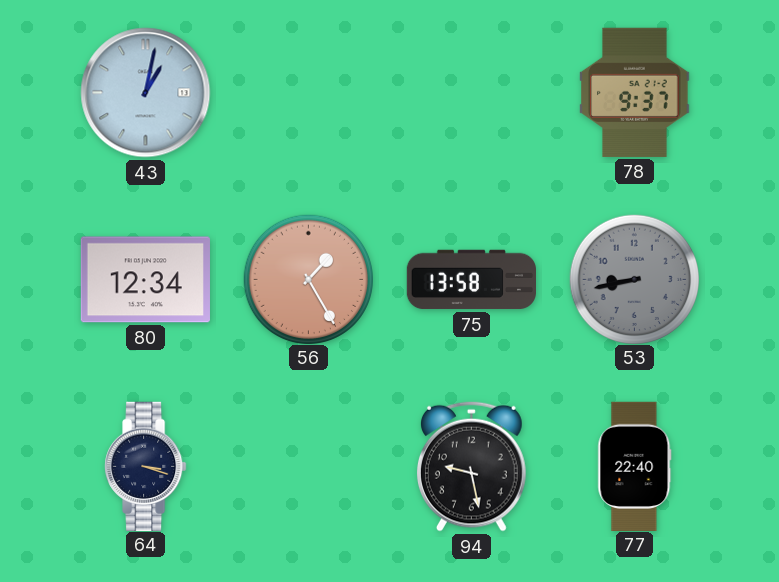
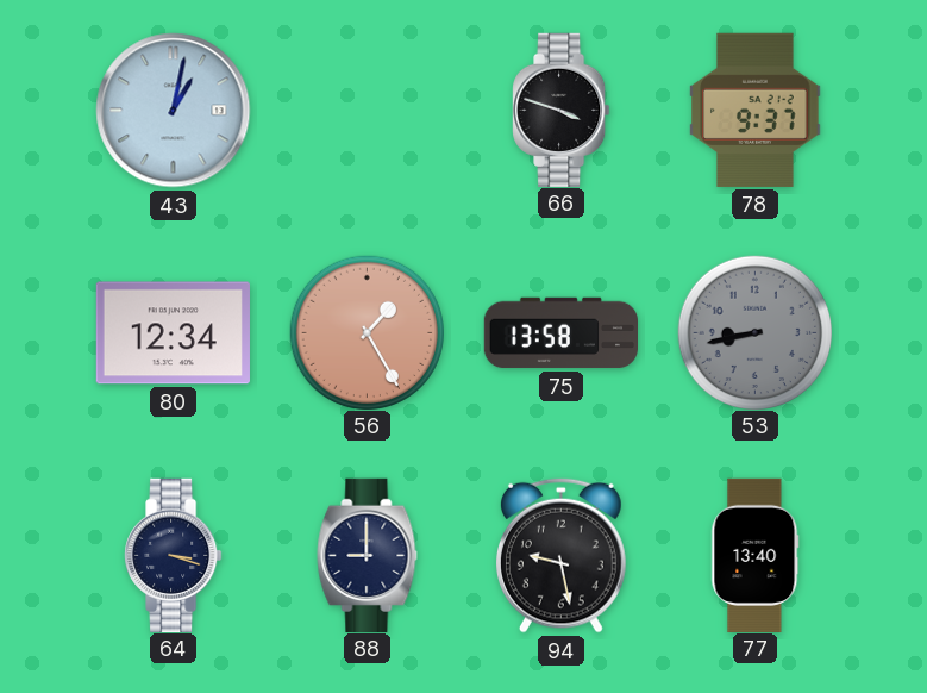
66: none -> 3:48 (562, 110)
88: none -> 9:00 (368, 555)
77: 22:40 -> 13:40 (756, 555)
